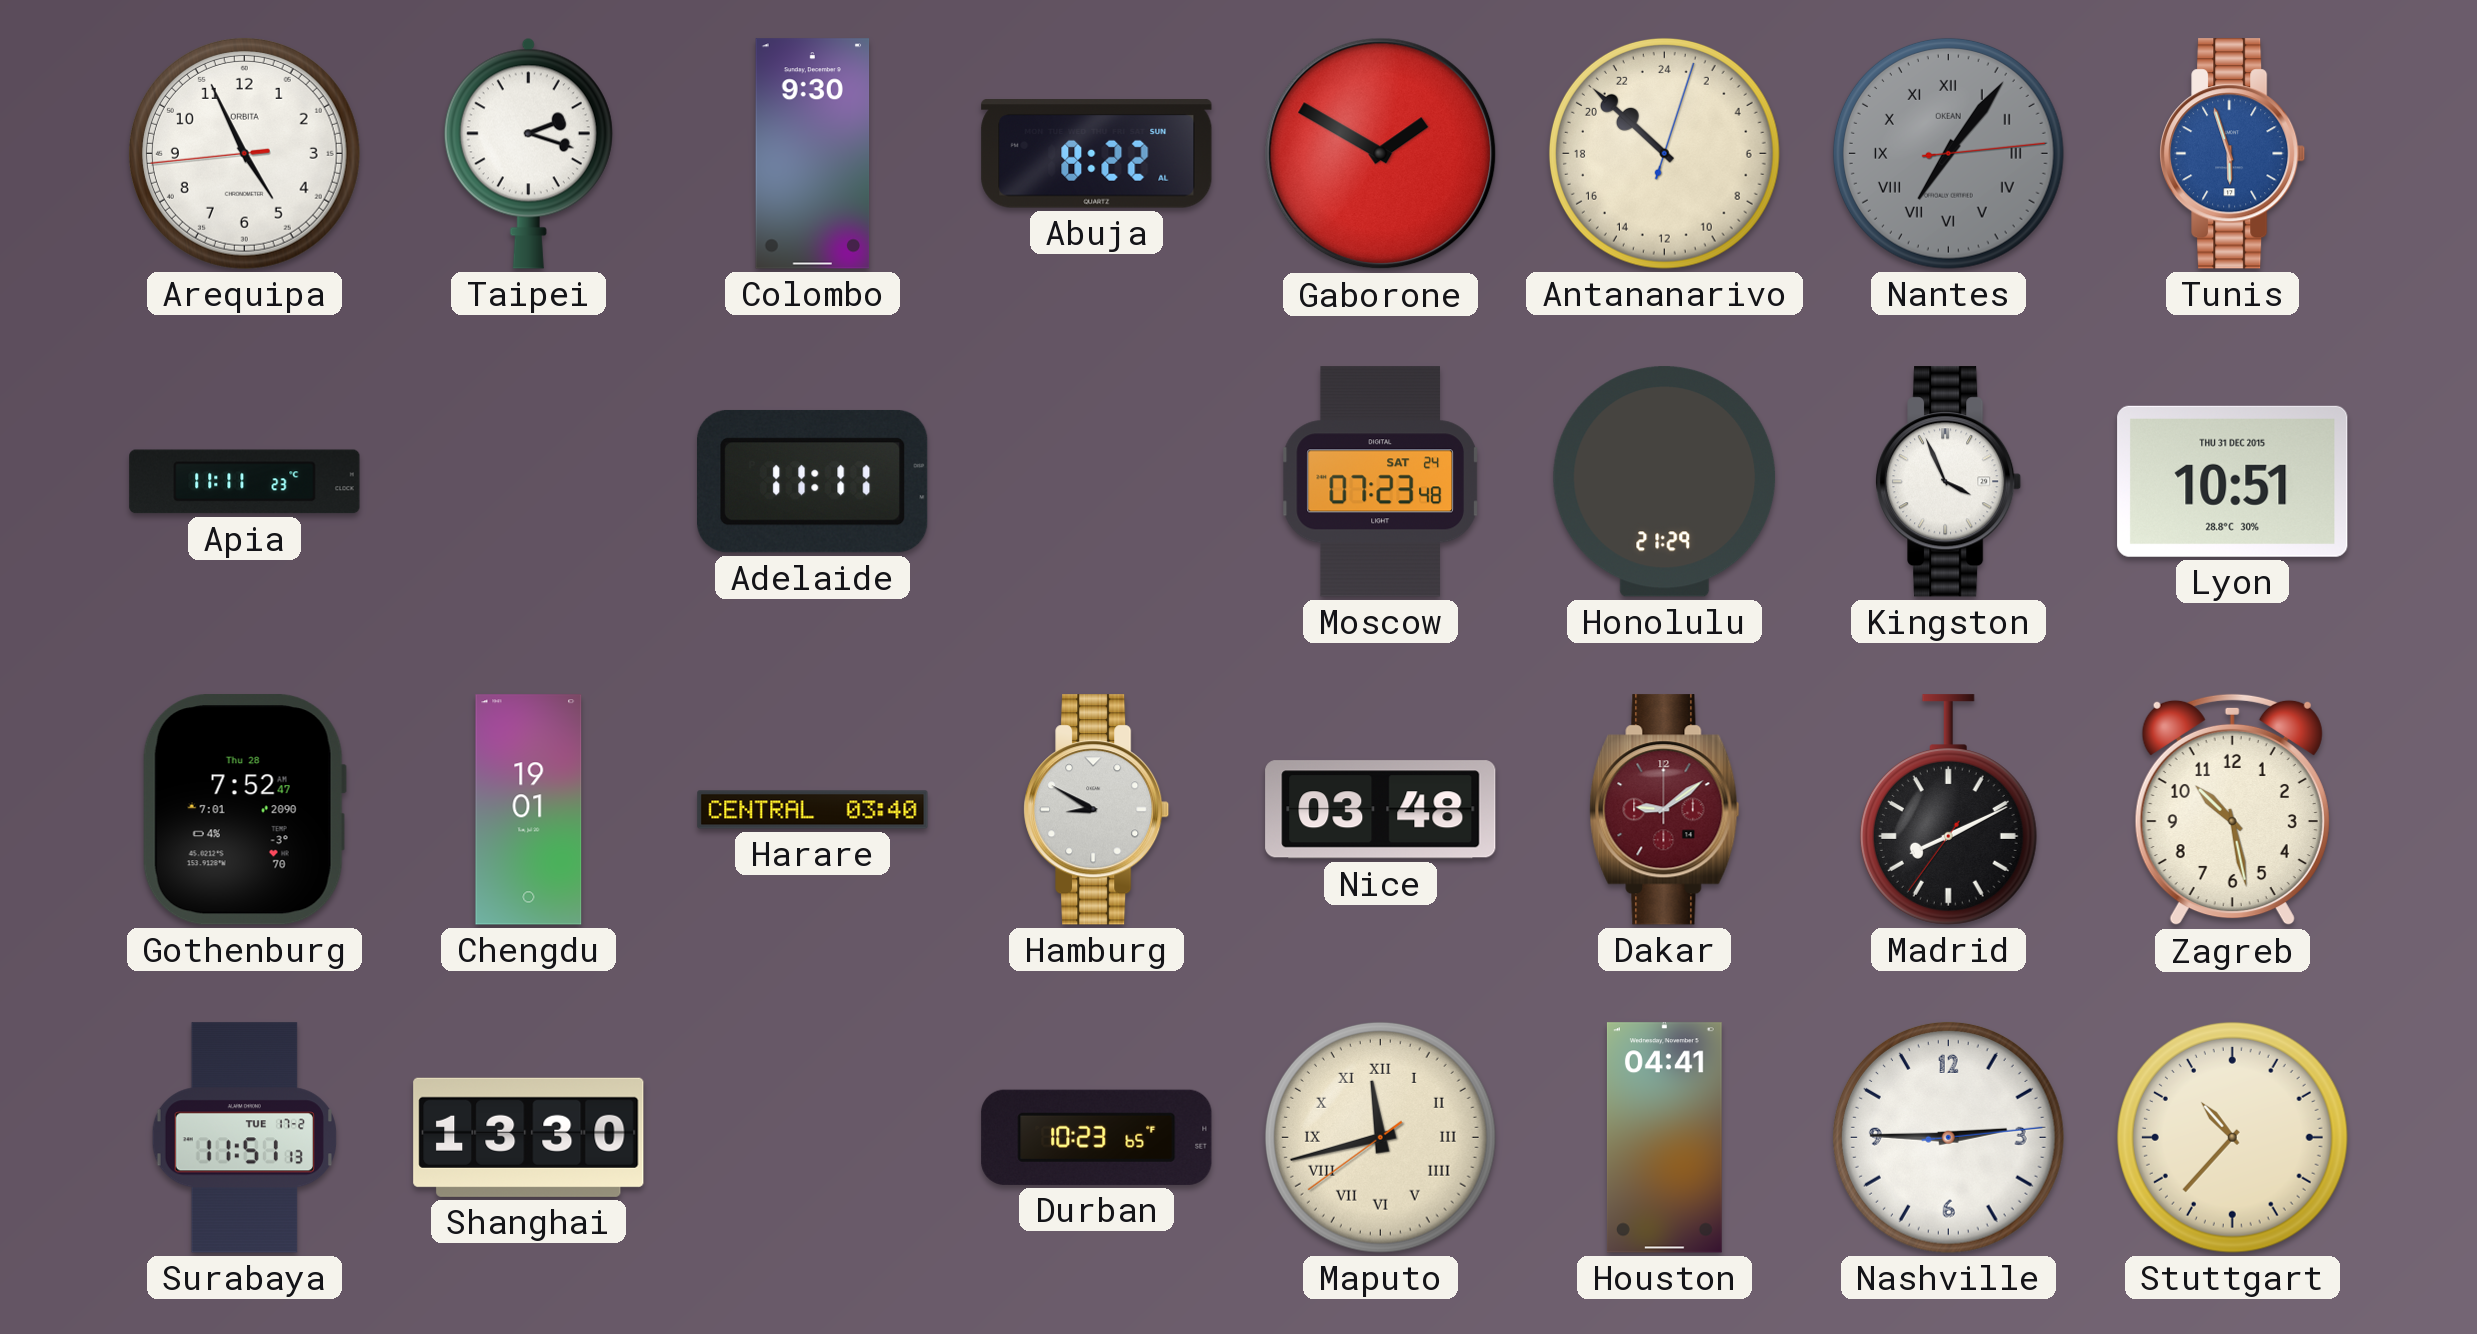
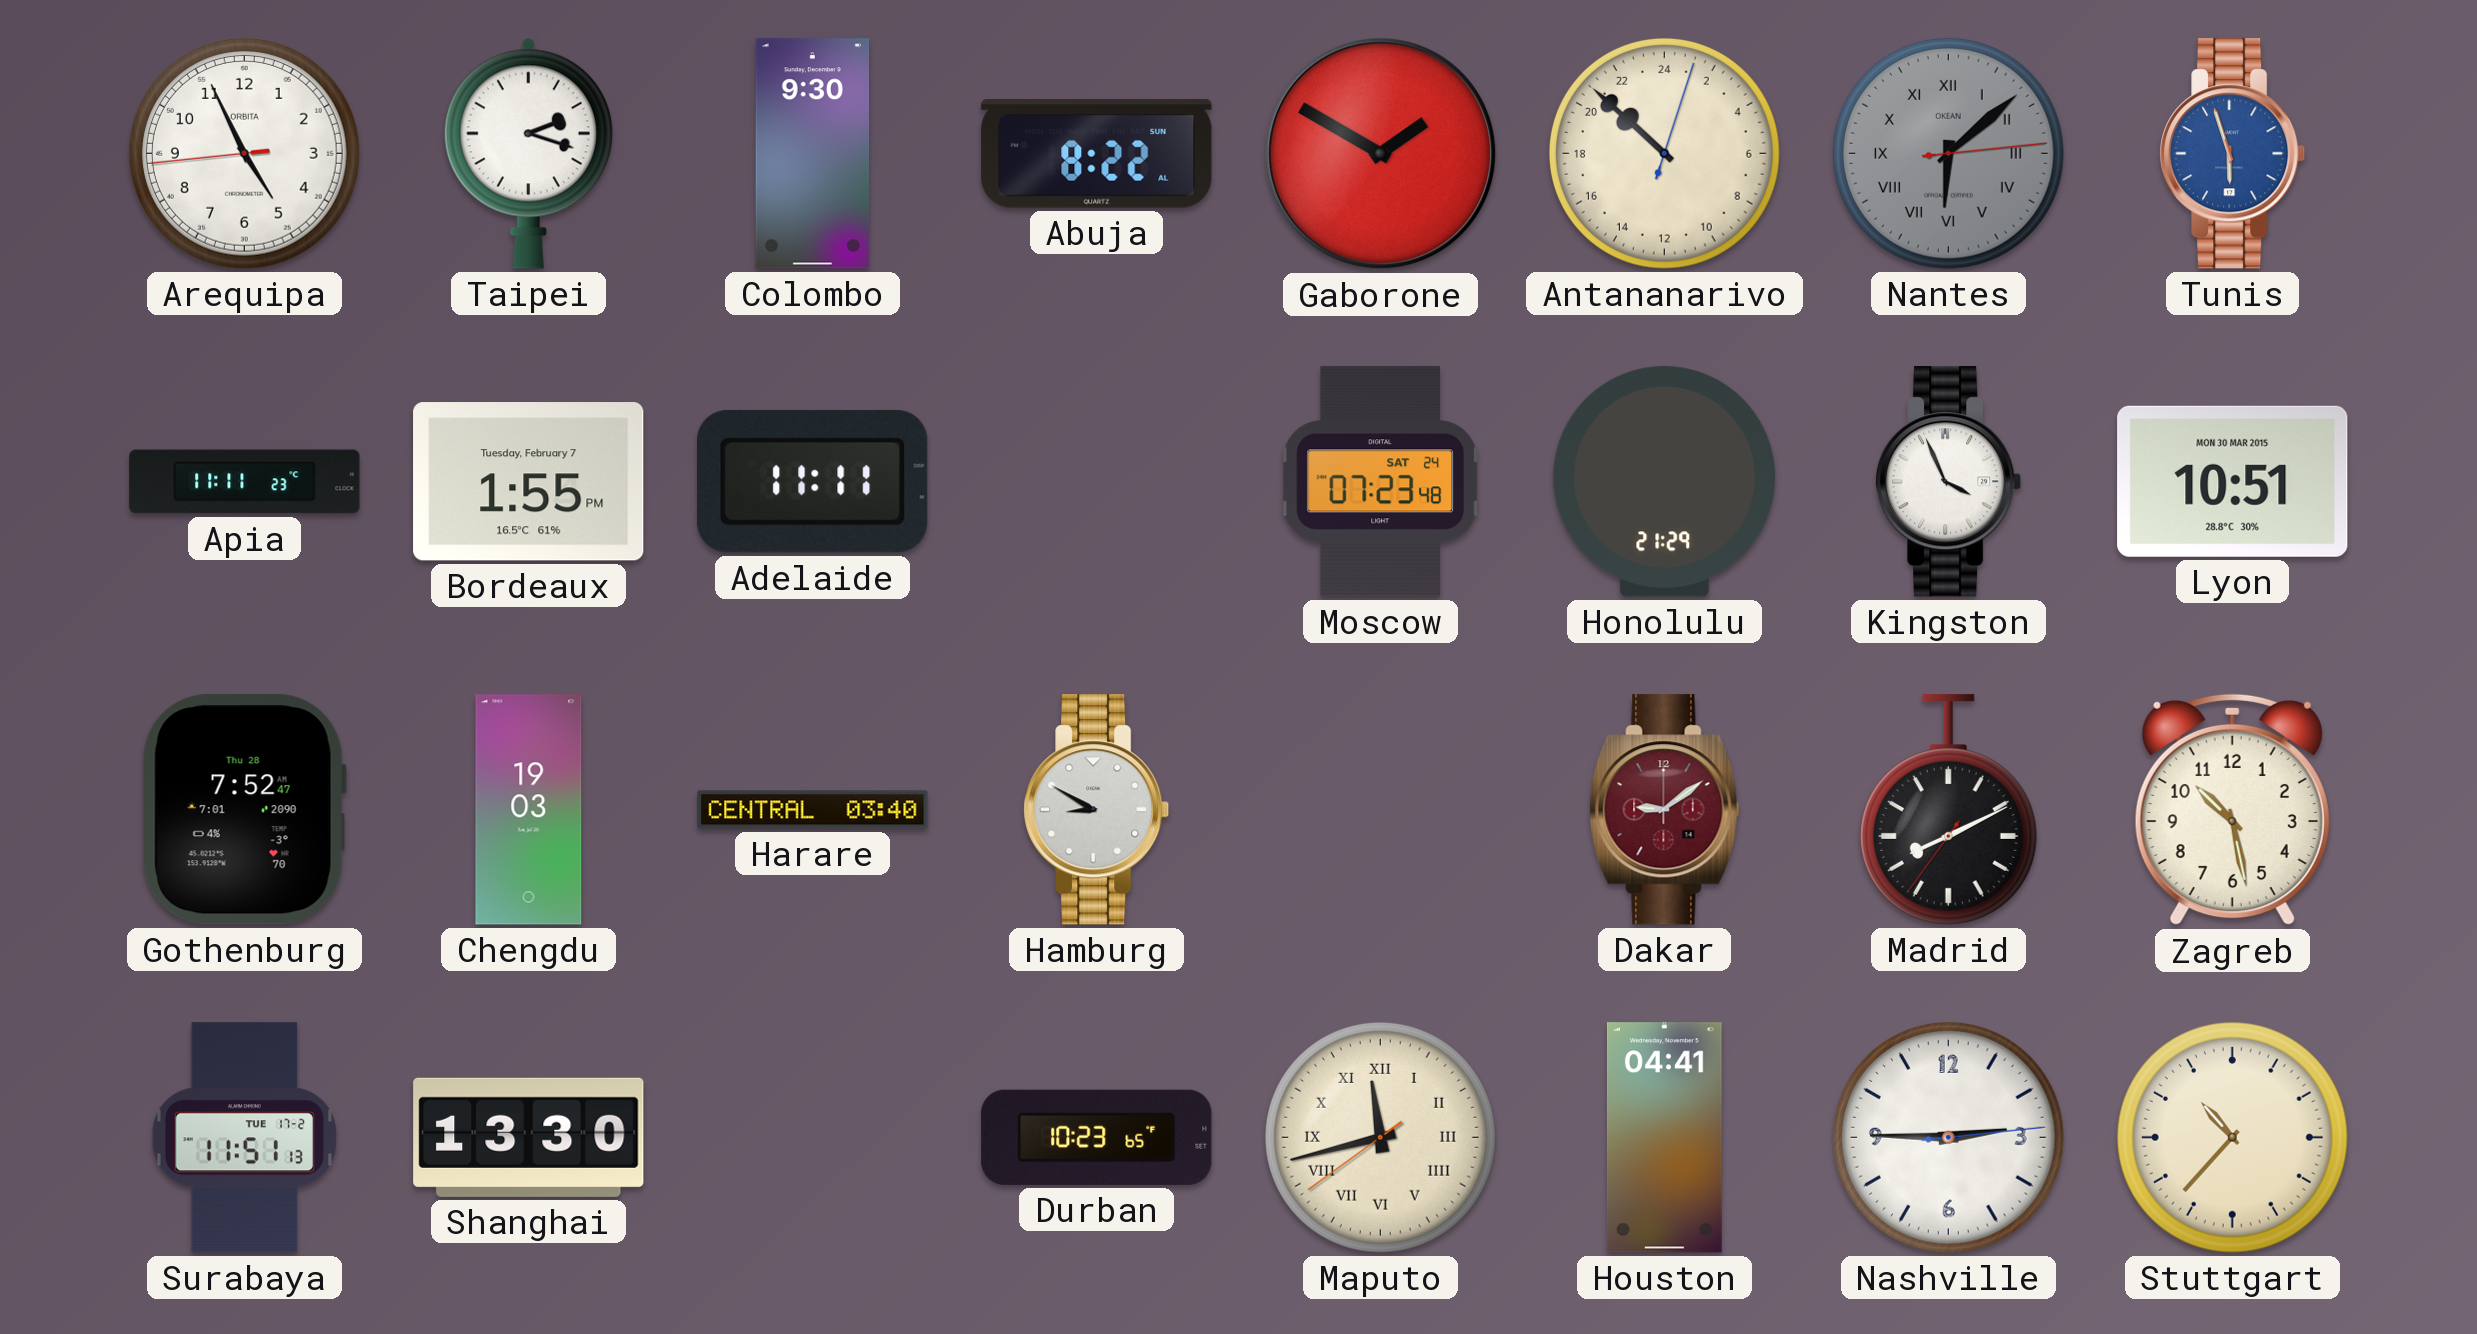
Nantes: 7:06 -> 6:08 (1948, 153)
Bordeaux: none -> 1:55 (529, 482)
Lyon date: THU 31 DEC 2015 -> MON 30 MAR 2015 (2233, 481)
Chengdu: 19:01 -> 19:03 (529, 810)
Nice: 03:48 -> none (1381, 810)
